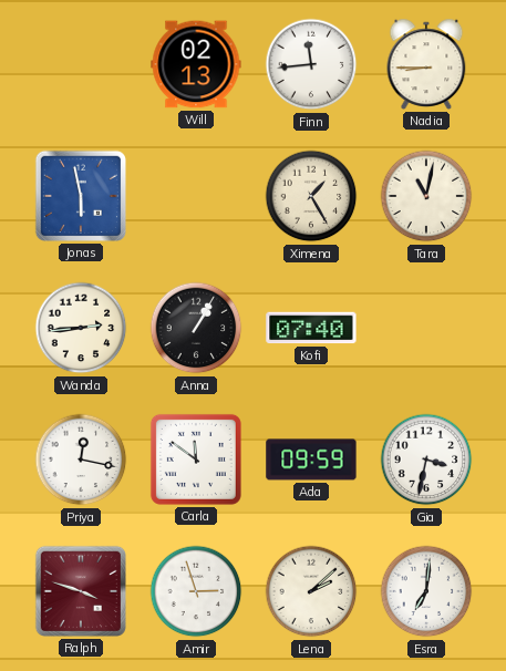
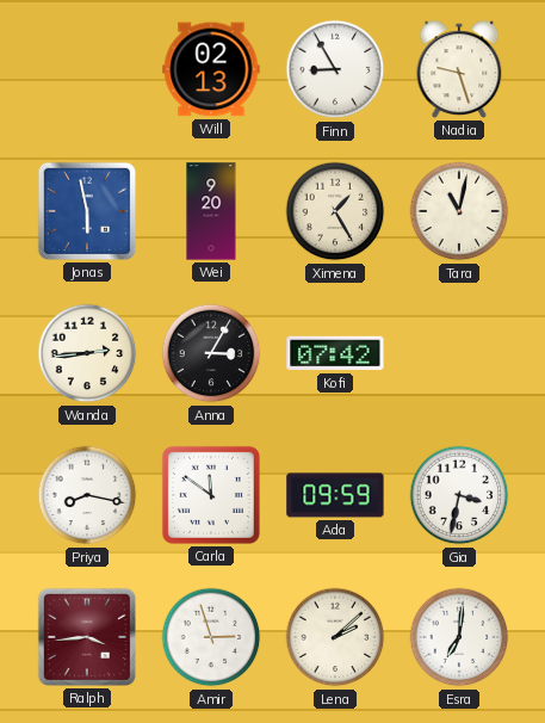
Finn: 11:44 -> 8:55 (335, 69)
Nadia: 8:45 -> 9:27 (459, 69)
Wei: none -> 9:20 (211, 211)
Anna: 1:05 -> 3:05 (211, 353)
Kofi: 07:40 -> 07:42 (335, 353)
Priya: 12:17 -> 8:17 (87, 495)
Ralph: 3:48 -> 3:44 (87, 637)
